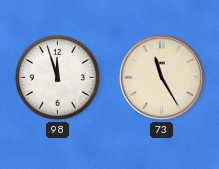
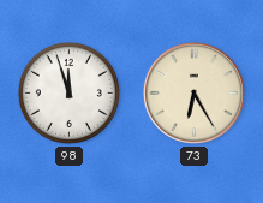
73: 11:25 -> 6:25 (193, 92)
